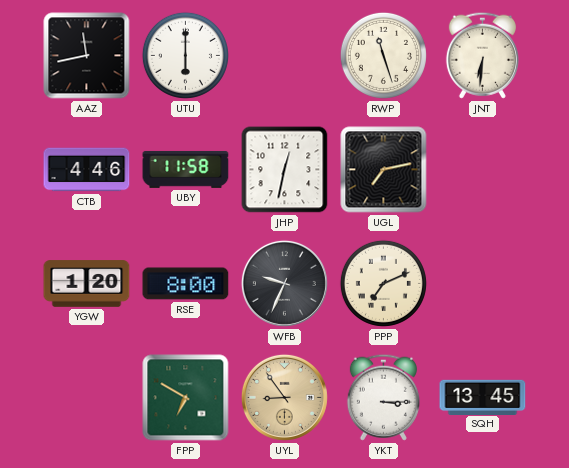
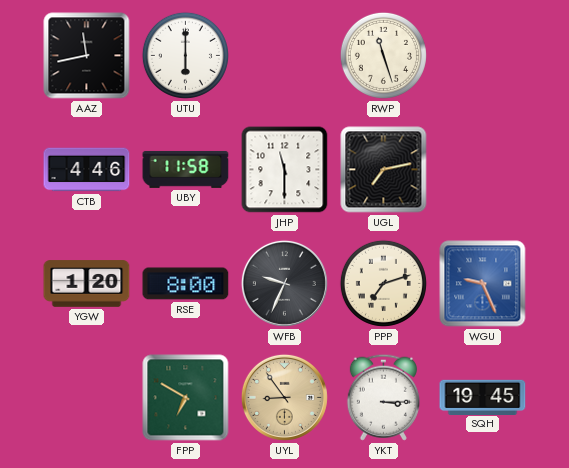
JNT: 6:31 -> none (482, 55)
JHP: 12:32 -> 11:30 (285, 170)
PPP: 7:11 -> 7:12 (383, 283)
WGU: none -> 9:26 (483, 284)
SQH: 13:45 -> 19:45 (483, 397)
